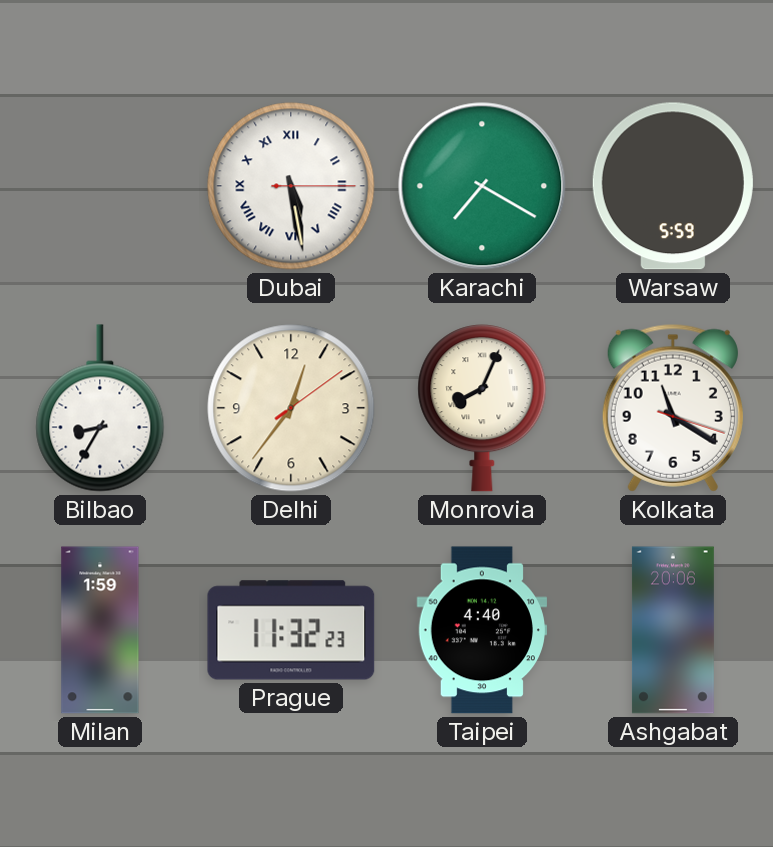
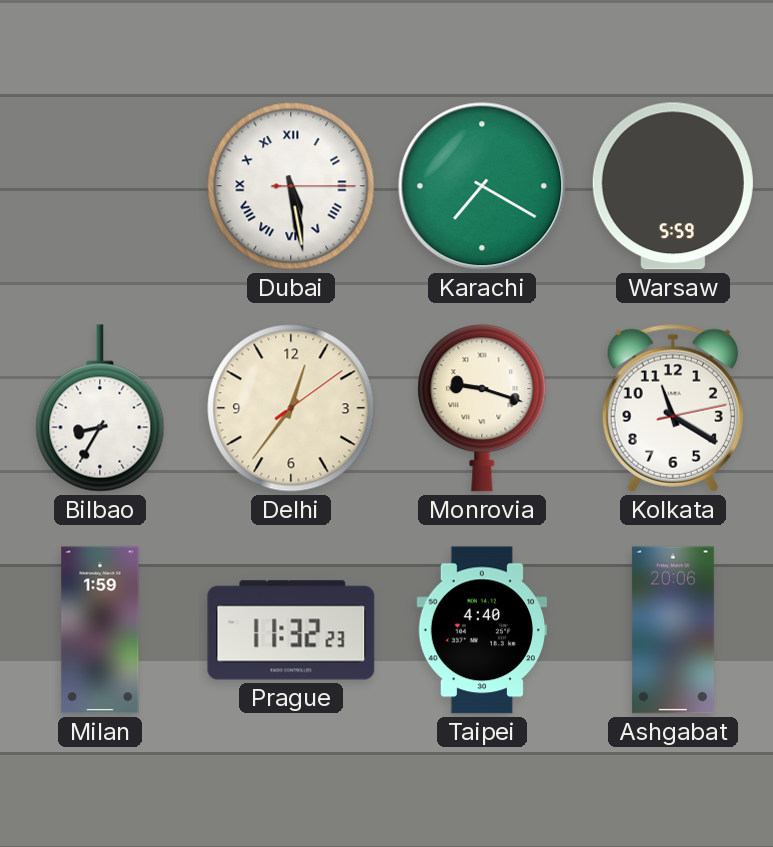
Monrovia: 8:04 -> 9:18 (482, 408)
Kolkata: 11:20:18 -> 11:20:13 (673, 408)
